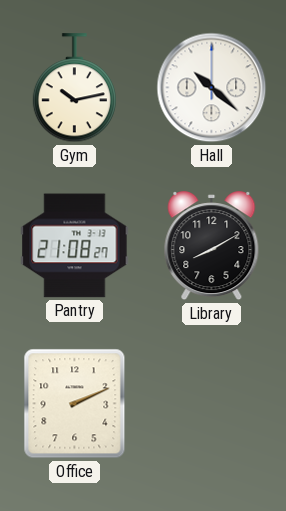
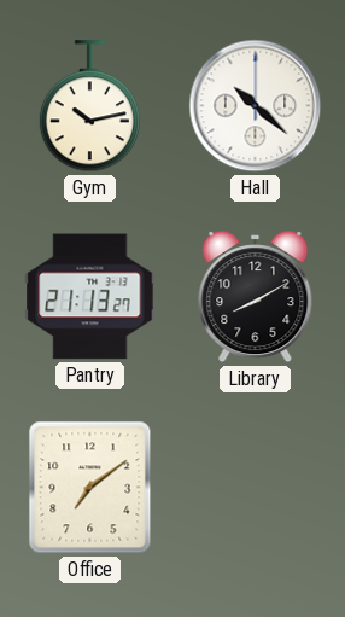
Pantry: 21:08 -> 21:13 (90, 297)
Office: 2:11 -> 7:09 (90, 488)
